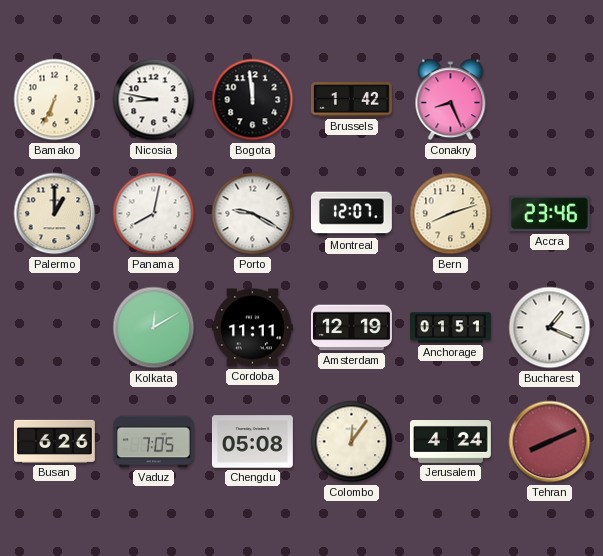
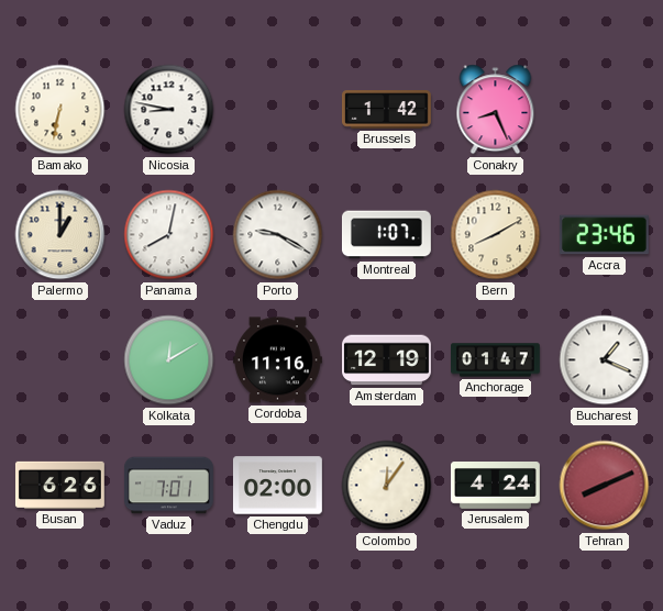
Bamako: 6:34 -> 6:32 (60, 110)
Bogota: 11:59 -> none (253, 100)
Montreal: 12:07 -> 1:07 (386, 235)
Bern: 8:12 -> 8:10 (496, 235)
Cordoba: 11:11 -> 11:16 (277, 360)
Anchorage: 01:51 -> 01:47 (496, 360)
Vaduz: 7:05 -> 7:01 (169, 486)
Chengdu: 05:08 -> 02:00 (277, 486)
